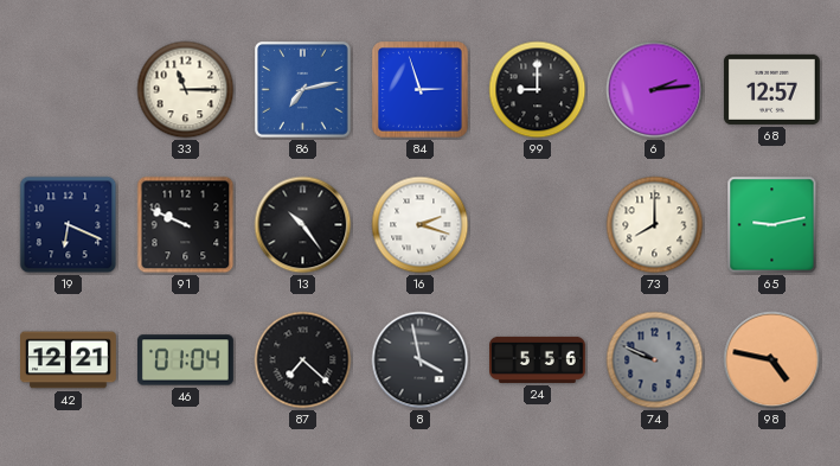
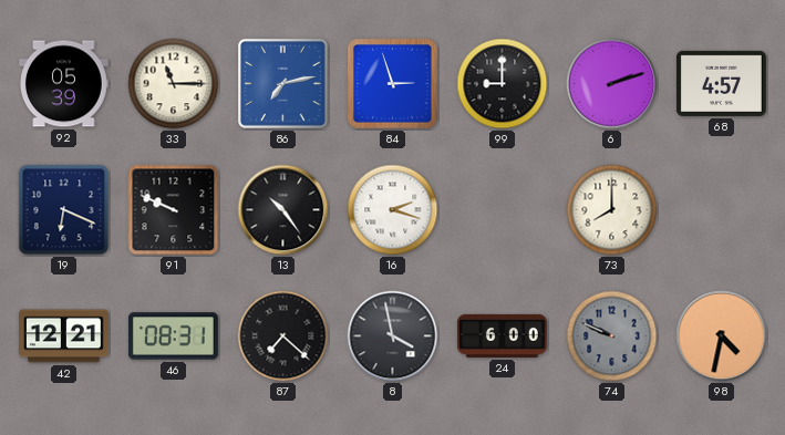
92: none -> 05:39 (64, 84)
6: 2:14 -> 2:12 (612, 84)
68: 12:57 -> 4:57 (721, 83)
65: 9:13 -> none (772, 225)
46: 01:04 -> 08:31 (174, 336)
24: 5:56 -> 6:00 (503, 335)
98: 4:47 -> 4:32 (722, 336)
